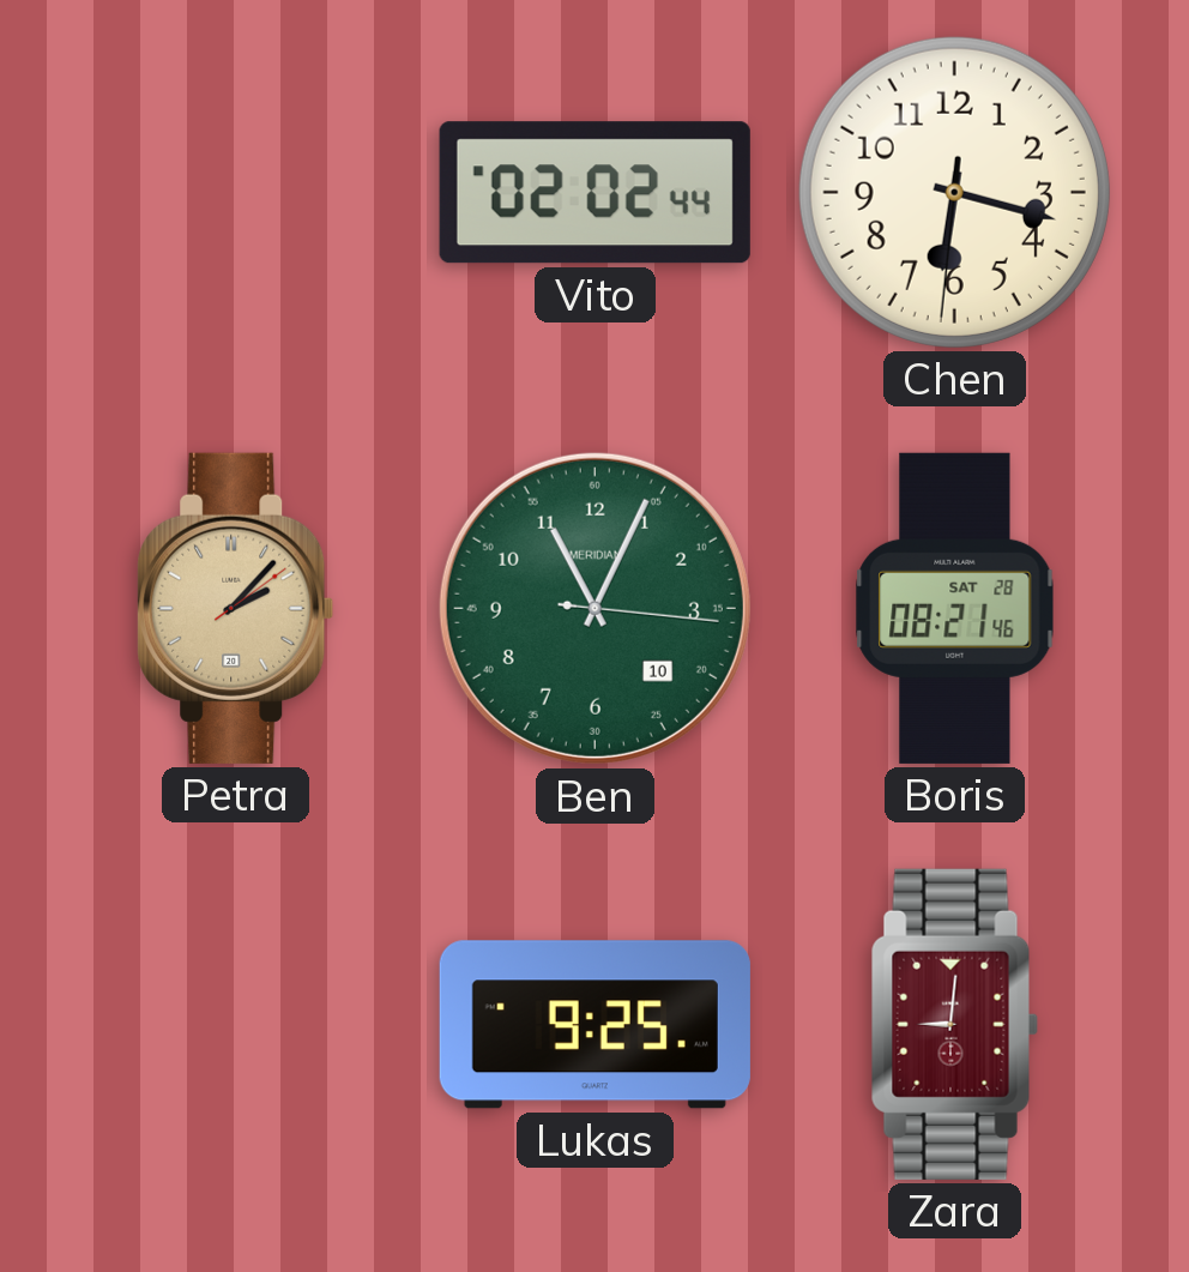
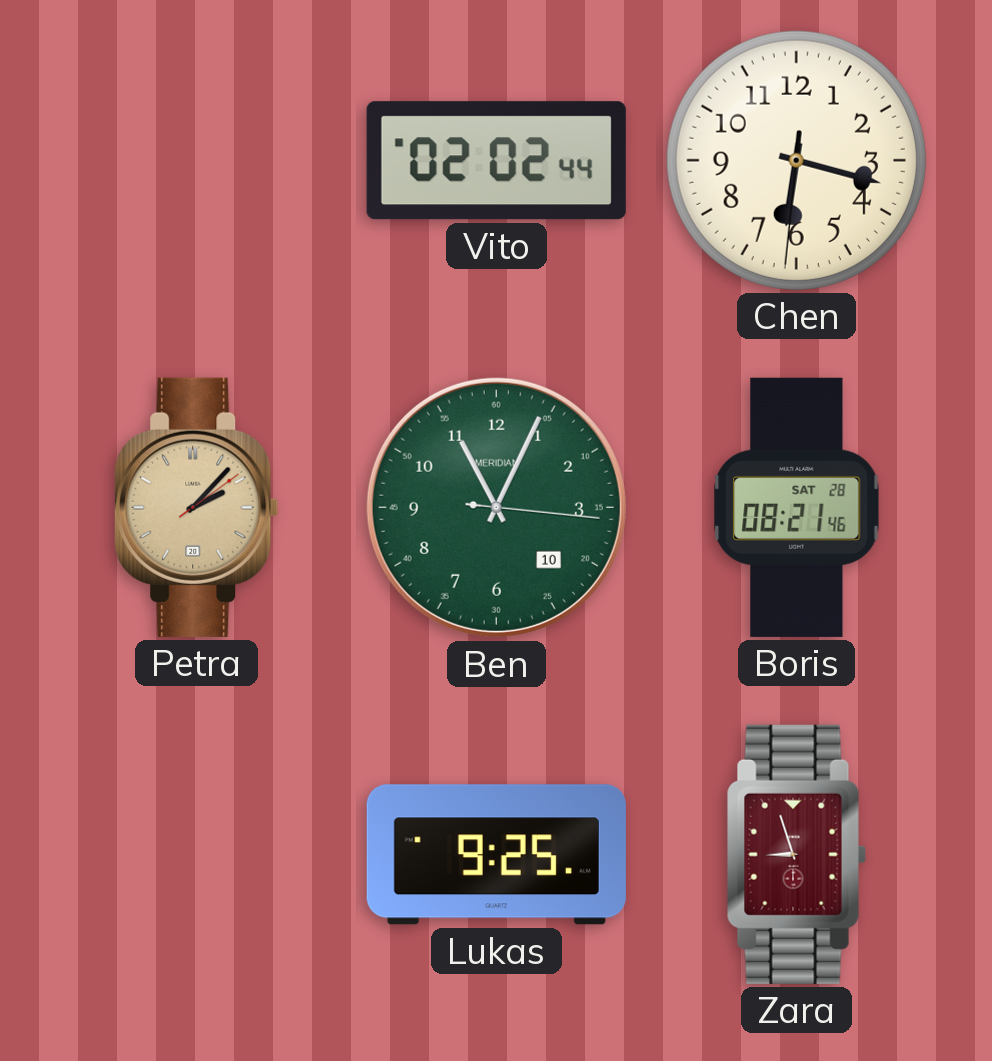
Zara: 9:01 -> 8:57 (796, 854)
